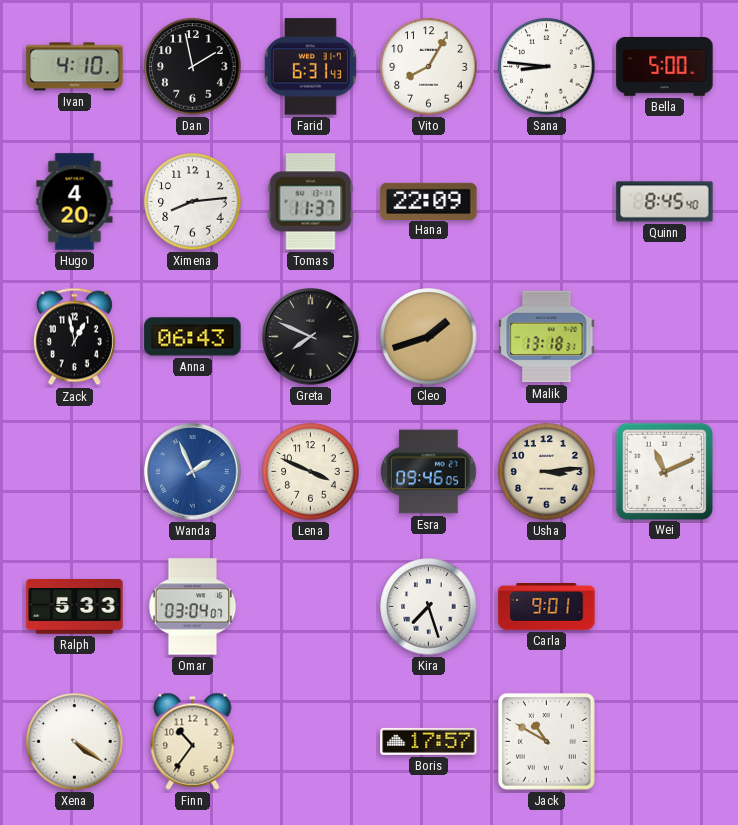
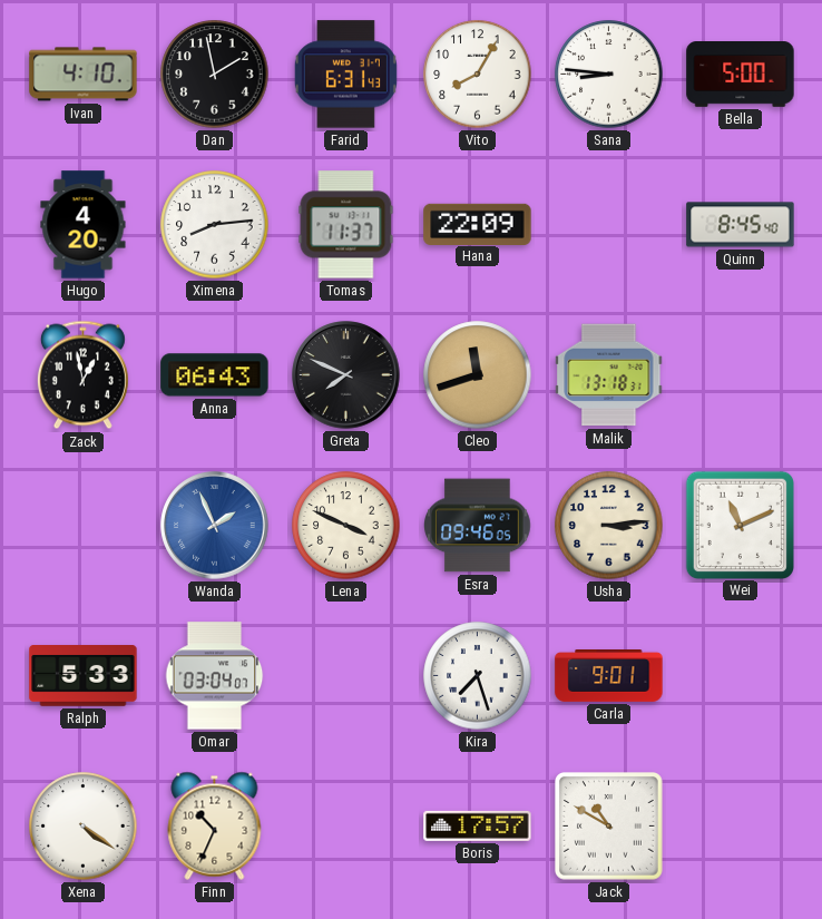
Cleo: 1:42 -> 11:42 (478, 375)
Finn: 10:36 -> 10:34 (215, 825)
